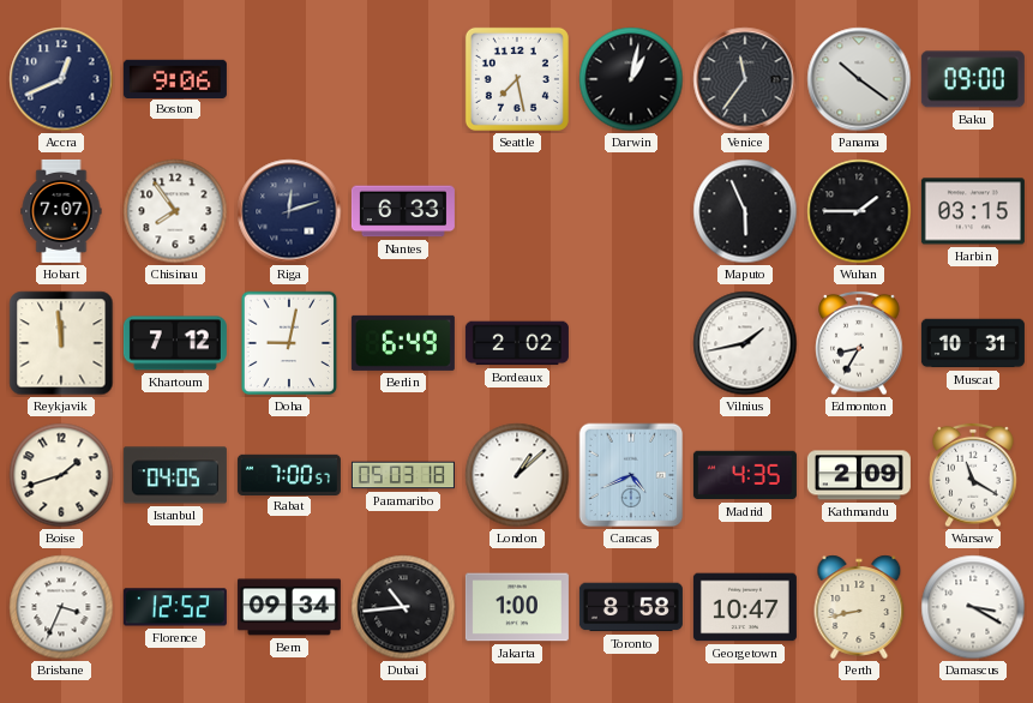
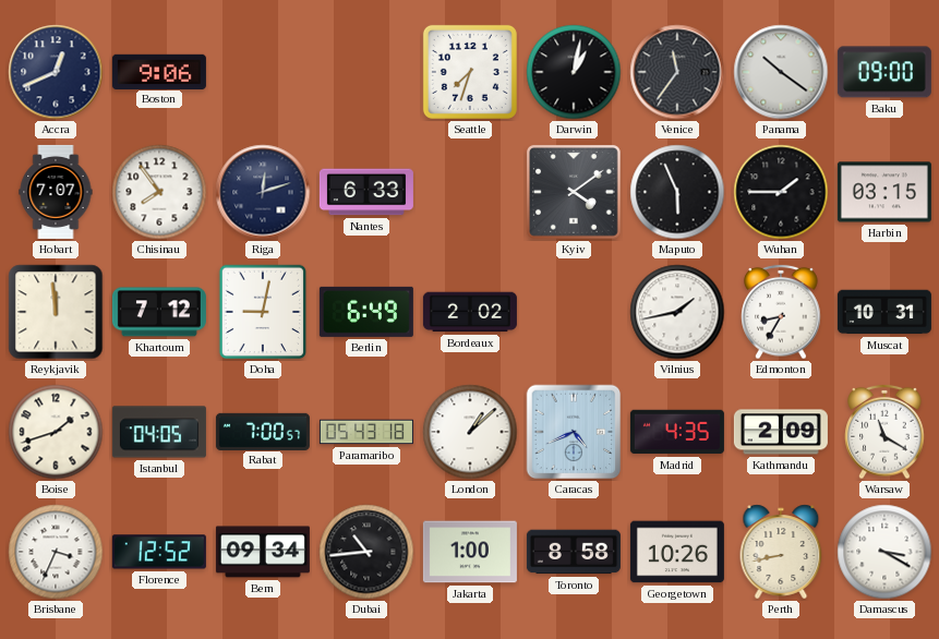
Seattle: 7:28 -> 7:33 (470, 72)
Kyiv: none -> 4:09 (575, 193)
Paramaribo: 05:03 -> 05:43 (366, 432)
Georgetown: 10:47 -> 10:26 (677, 552)
